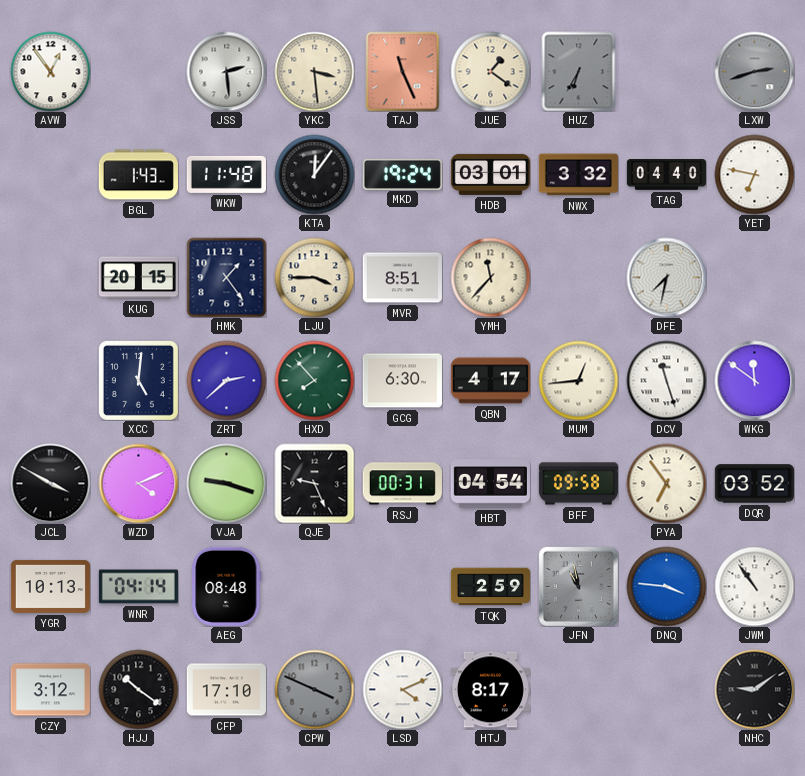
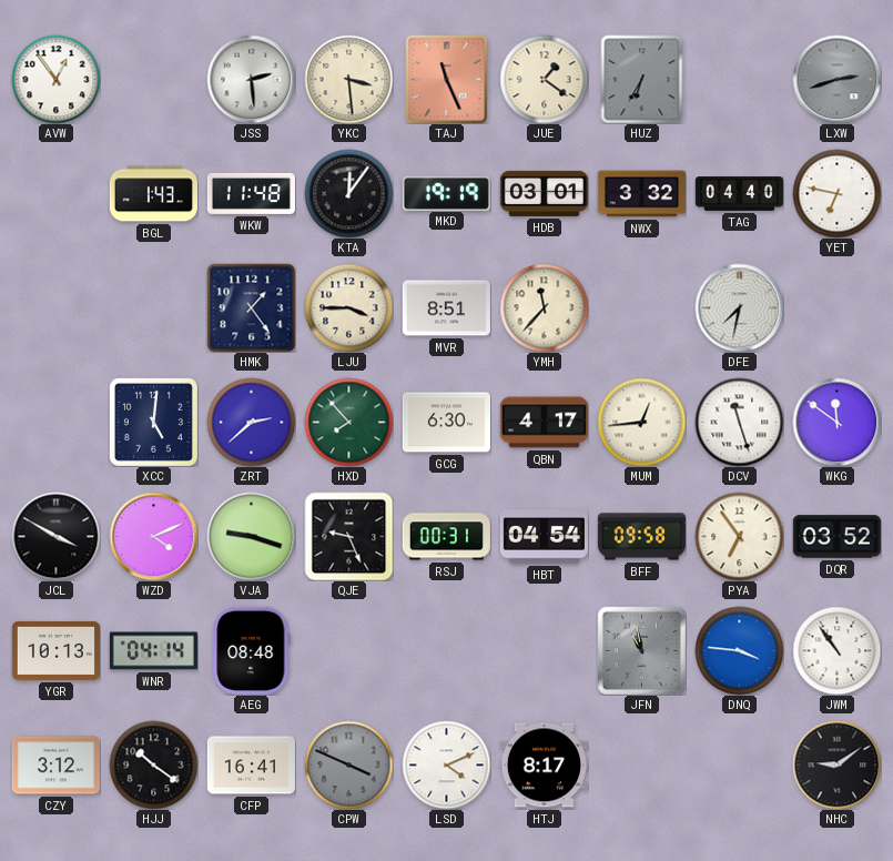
MKD: 19:24 -> 19:19 (446, 193)
KUG: 20:15 -> none (138, 278)
TQK: 2:59 -> none (490, 587)
CFP: 17:10 -> 16:41 (251, 766)
